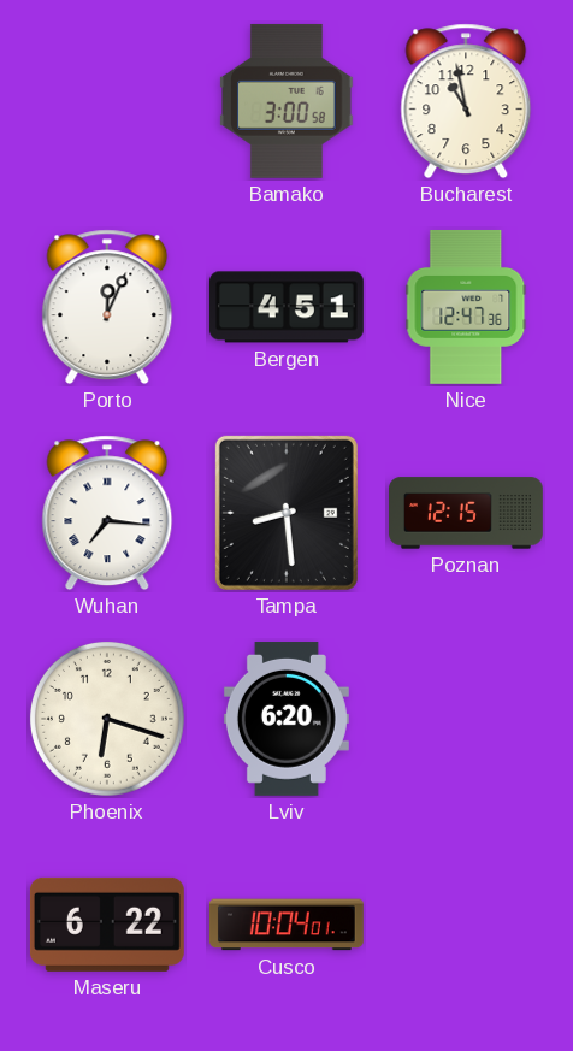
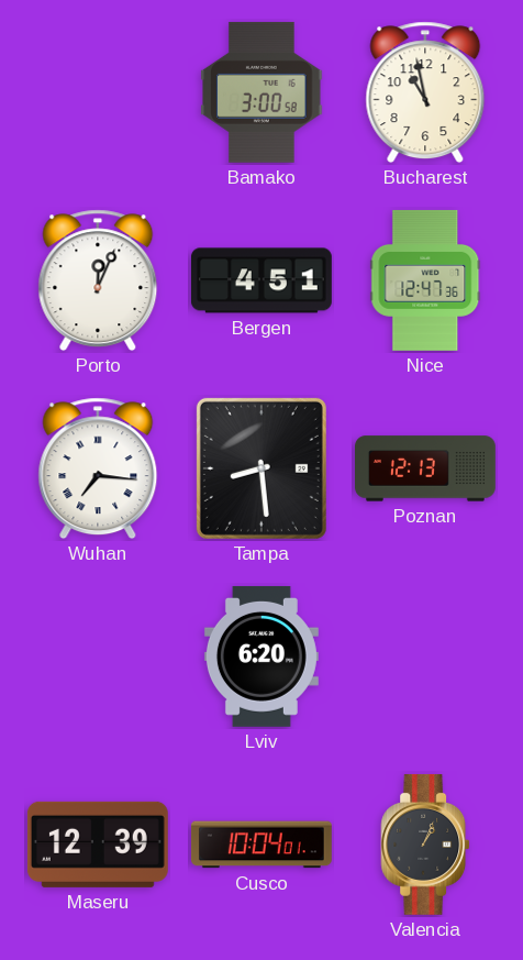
Poznan: 12:15 -> 12:13 (426, 468)
Phoenix: 6:18 -> none (107, 719)
Maseru: 6:22 -> 12:39 (98, 845)
Valencia: none -> 1:04 (425, 845)
